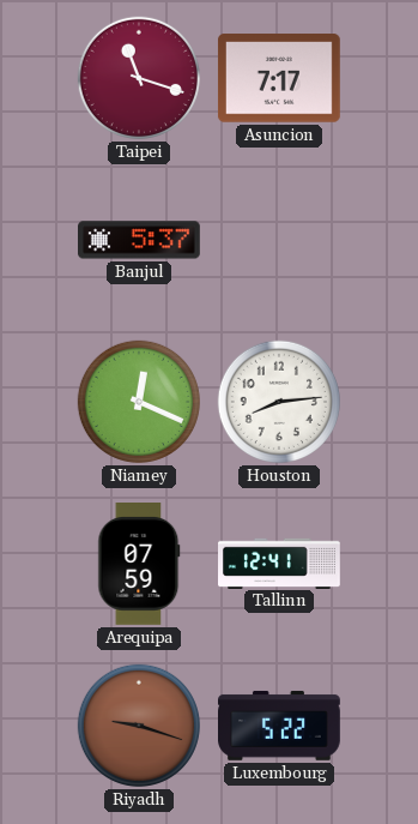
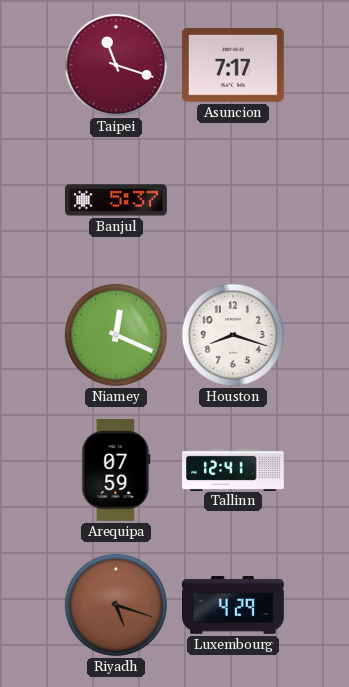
Houston: 8:14 -> 8:18 (233, 335)
Riyadh: 9:18 -> 5:18 (116, 605)
Luxembourg: 5:22 -> 4:29 (234, 605)
